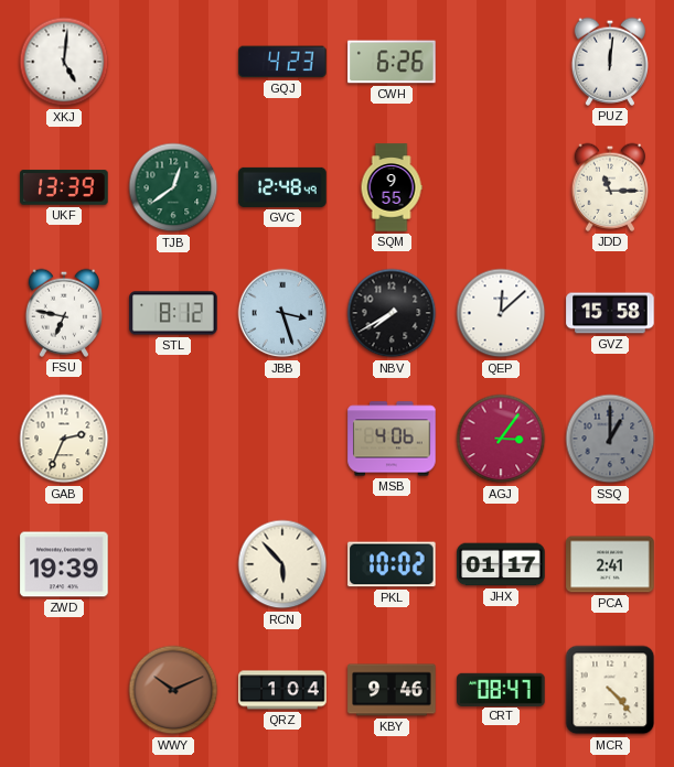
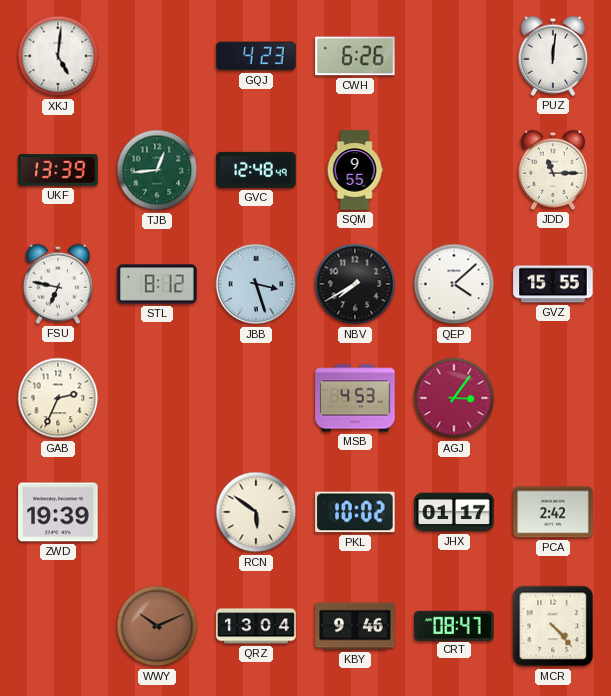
TJB: 12:39 -> 12:44 (157, 170)
QEP: 12:08 -> 4:08 (454, 284)
GVZ: 15:58 -> 15:55 (553, 284)
MSB: 4:06 -> 4:53 (355, 398)
SSQ: 1:00 -> none (610, 439)
RCN: 5:53 -> 5:51 (256, 512)
PCA: 2:41 -> 2:42 (553, 512)
QRZ: 1:04 -> 13:04 (256, 626)
